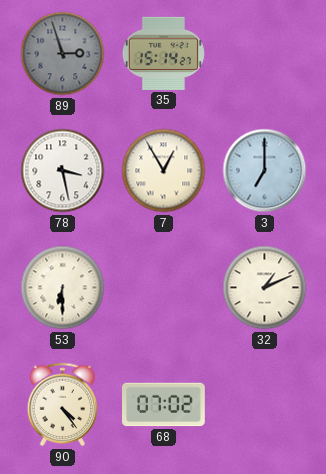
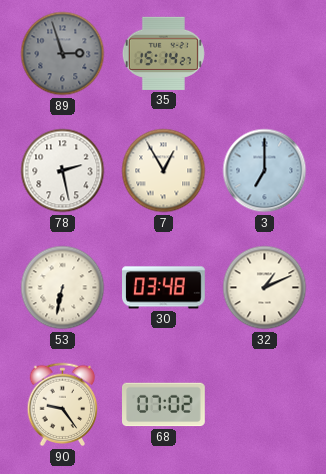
78: 3:28 -> 2:28 (63, 171)
53: 6:30 -> 6:32 (63, 288)
30: none -> 03:48 (164, 288)
90: 4:24 -> 9:24 (63, 405)
